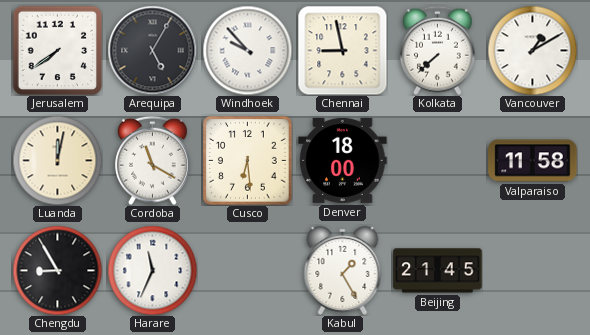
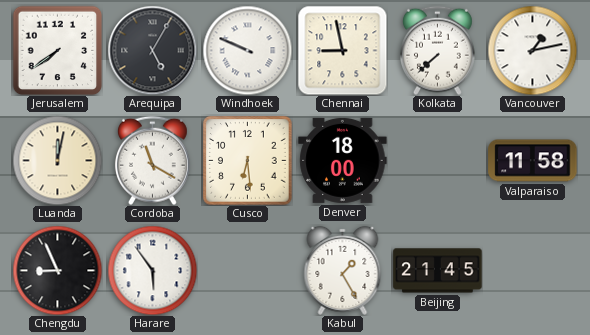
Windhoek: 9:53 -> 9:49 (247, 50)
Vancouver: 1:10 -> 1:13 (532, 50)
Chengdu: 8:55 -> 8:56 (57, 270)
Harare: 11:34 -> 5:54 (152, 270)
